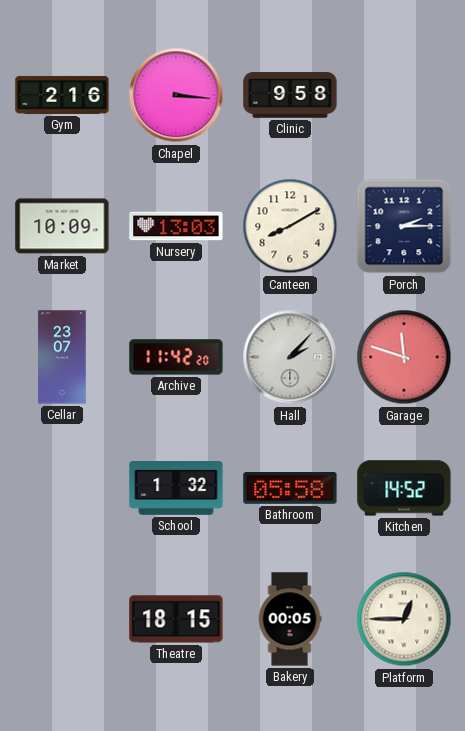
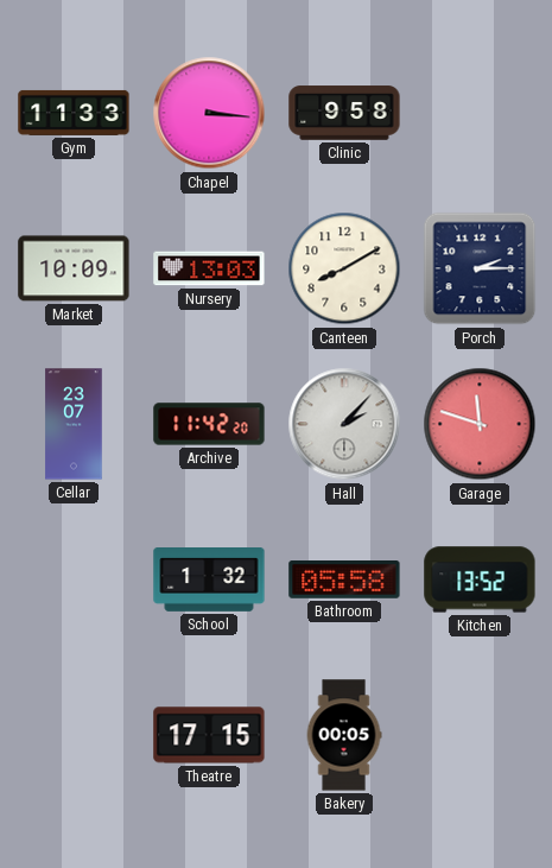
Gym: 2:16 -> 11:33 (74, 113)
Kitchen: 14:52 -> 13:52 (480, 579)
Theatre: 18:15 -> 17:15 (209, 735)
Platform: 12:45 -> none (404, 619)
